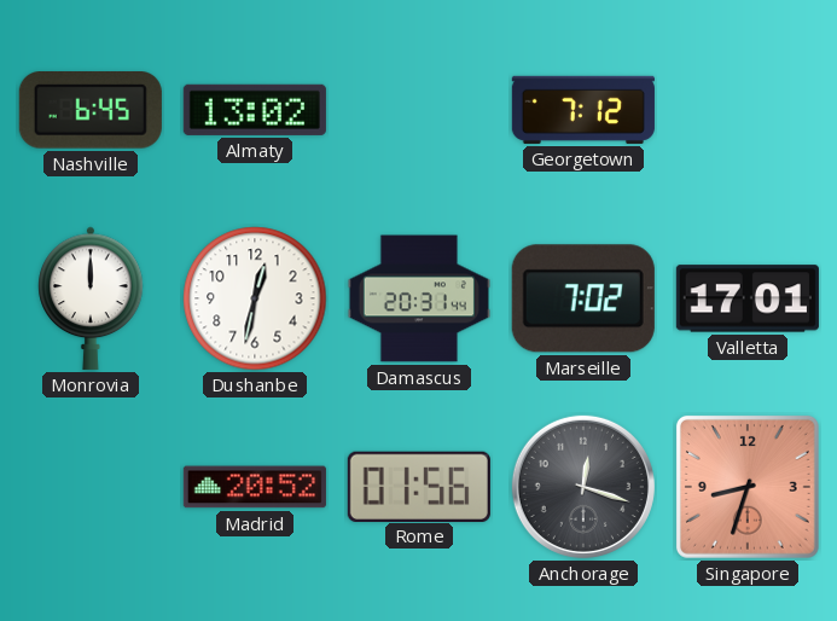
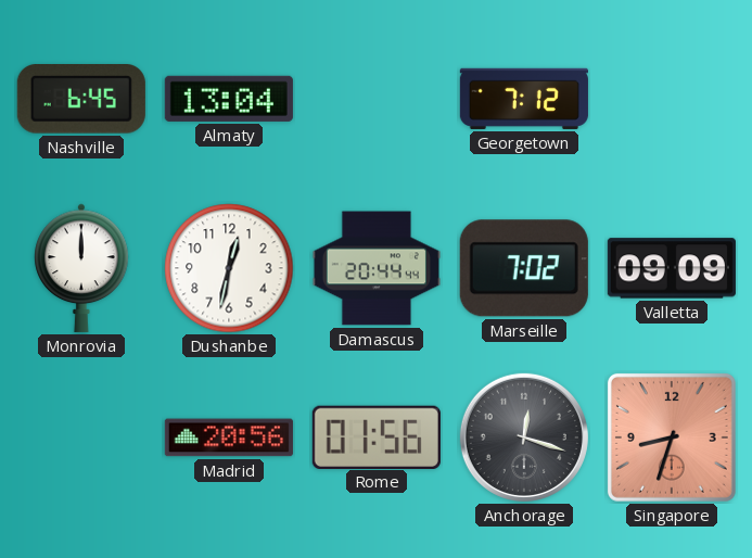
Almaty: 13:02 -> 13:04 (229, 99)
Damascus: 20:31 -> 20:44 (377, 268)
Valletta: 17:01 -> 09:09 (672, 268)
Madrid: 20:52 -> 20:56 (229, 437)
